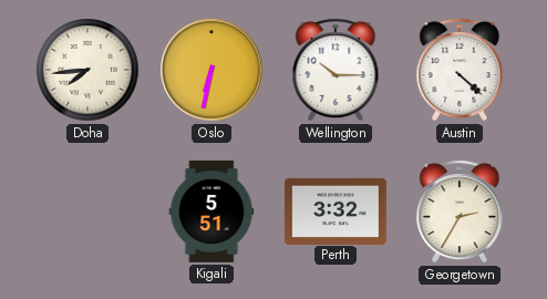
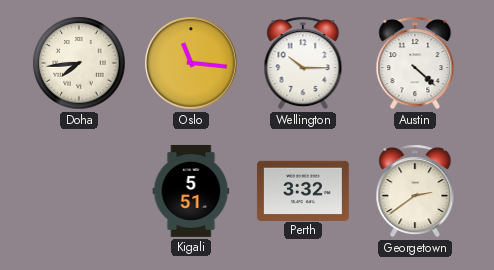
Oslo: 6:32 -> 11:16 (191, 63)
Georgetown: 2:35 -> 2:39 (415, 191)
